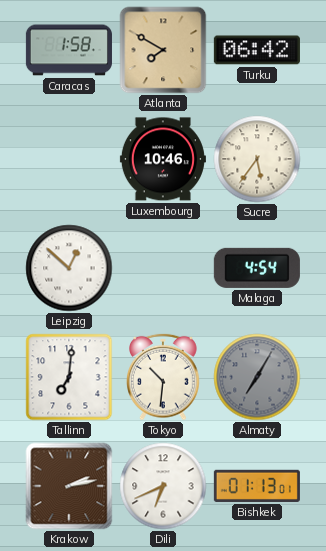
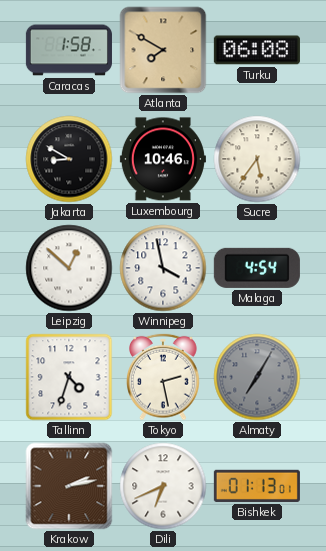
Turku: 06:42 -> 06:08 (257, 50)
Jakarta: none -> 8:50 (69, 159)
Winnipeg: none -> 3:58 (163, 268)
Tallinn: 7:01 -> 4:33 (69, 377)
Tokyo: 10:31 -> 2:28 (164, 377)
